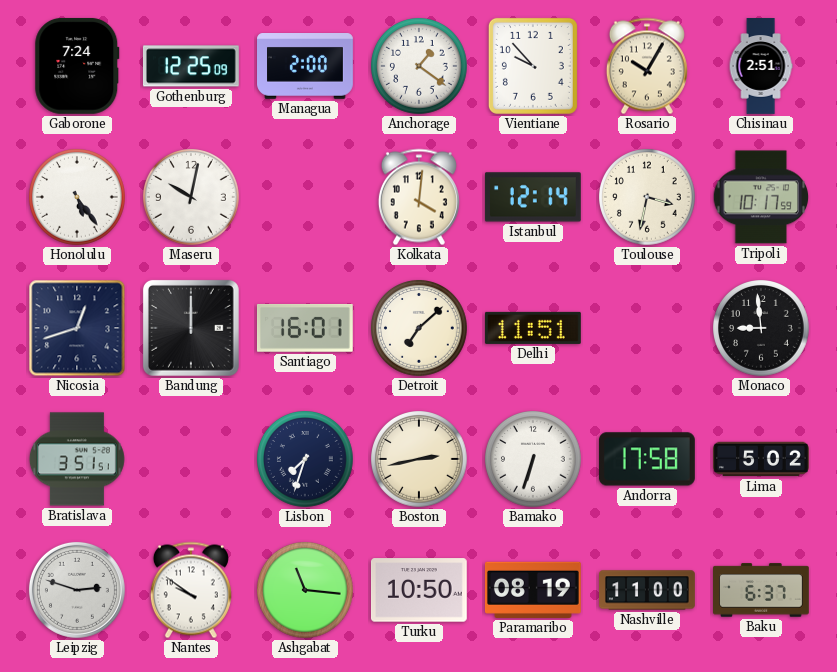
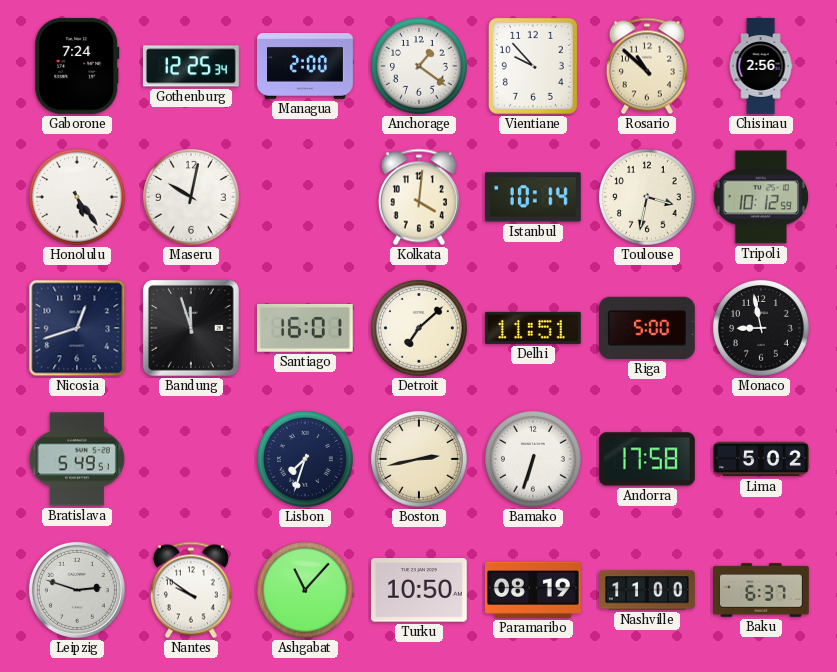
Gothenburg: 12:25:09 -> 12:25:34 (191, 66)
Rosario: 10:05 -> 10:52 (647, 66)
Chisinau: 2:51 -> 2:56 (761, 66)
Istanbul: 12:14 -> 10:14 (533, 197)
Tripoli: 10:17 -> 10:12 (761, 197)
Bandung: 12:00 -> 11:57 (191, 328)
Riga: none -> 5:00 (647, 328)
Monaco: 8:59 -> 8:58 (762, 329)
Bratislava: 3:51 -> 5:49 (77, 459)
Ashgabat: 11:16 -> 11:07 (306, 591)
